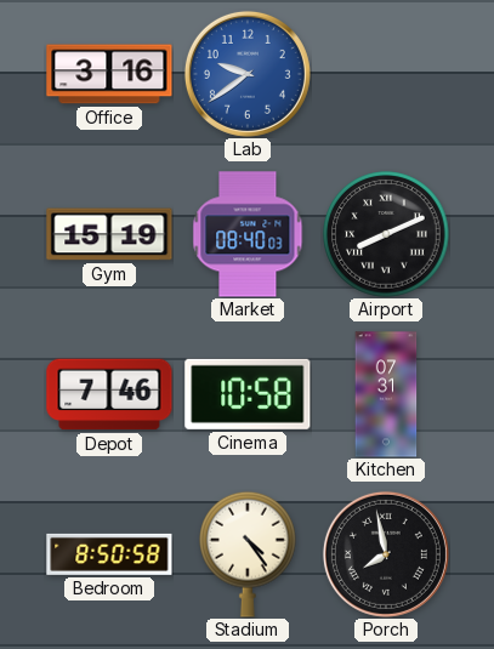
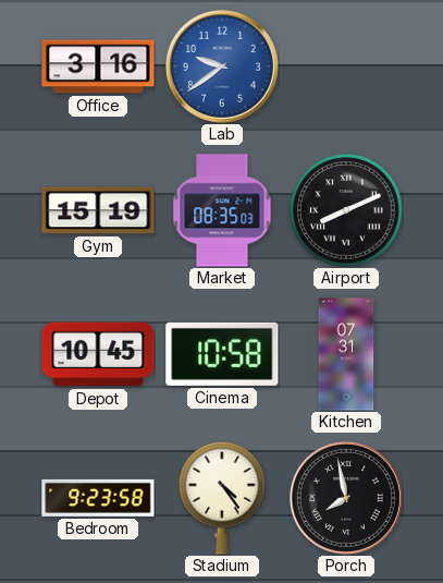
Market: 08:40 -> 08:35 (222, 210)
Depot: 7:46 -> 10:45 (98, 354)
Bedroom: 8:50 -> 9:23 (98, 498)
